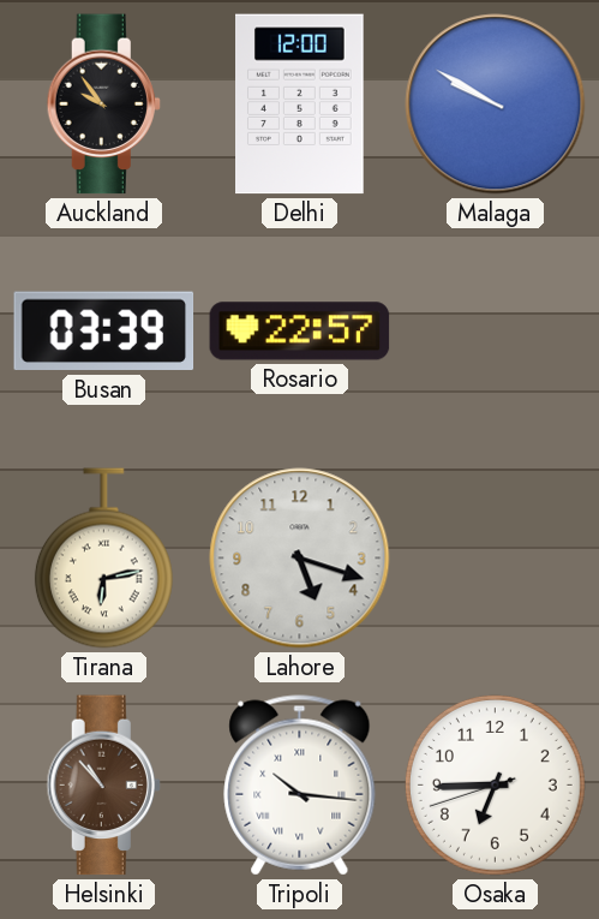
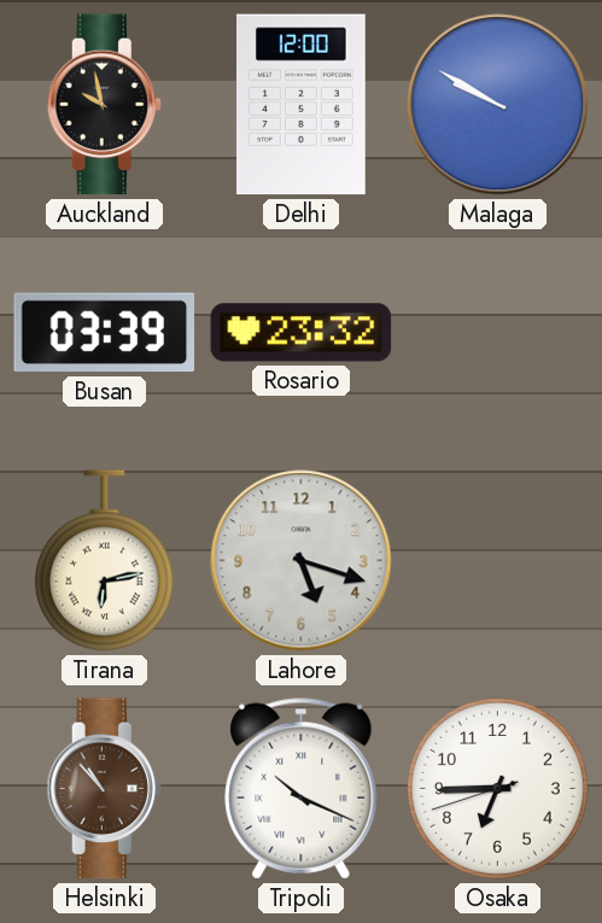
Auckland: 9:54 -> 9:58 (104, 105)
Rosario: 22:57 -> 23:32 (302, 333)
Tripoli: 10:16 -> 10:19 (302, 789)
